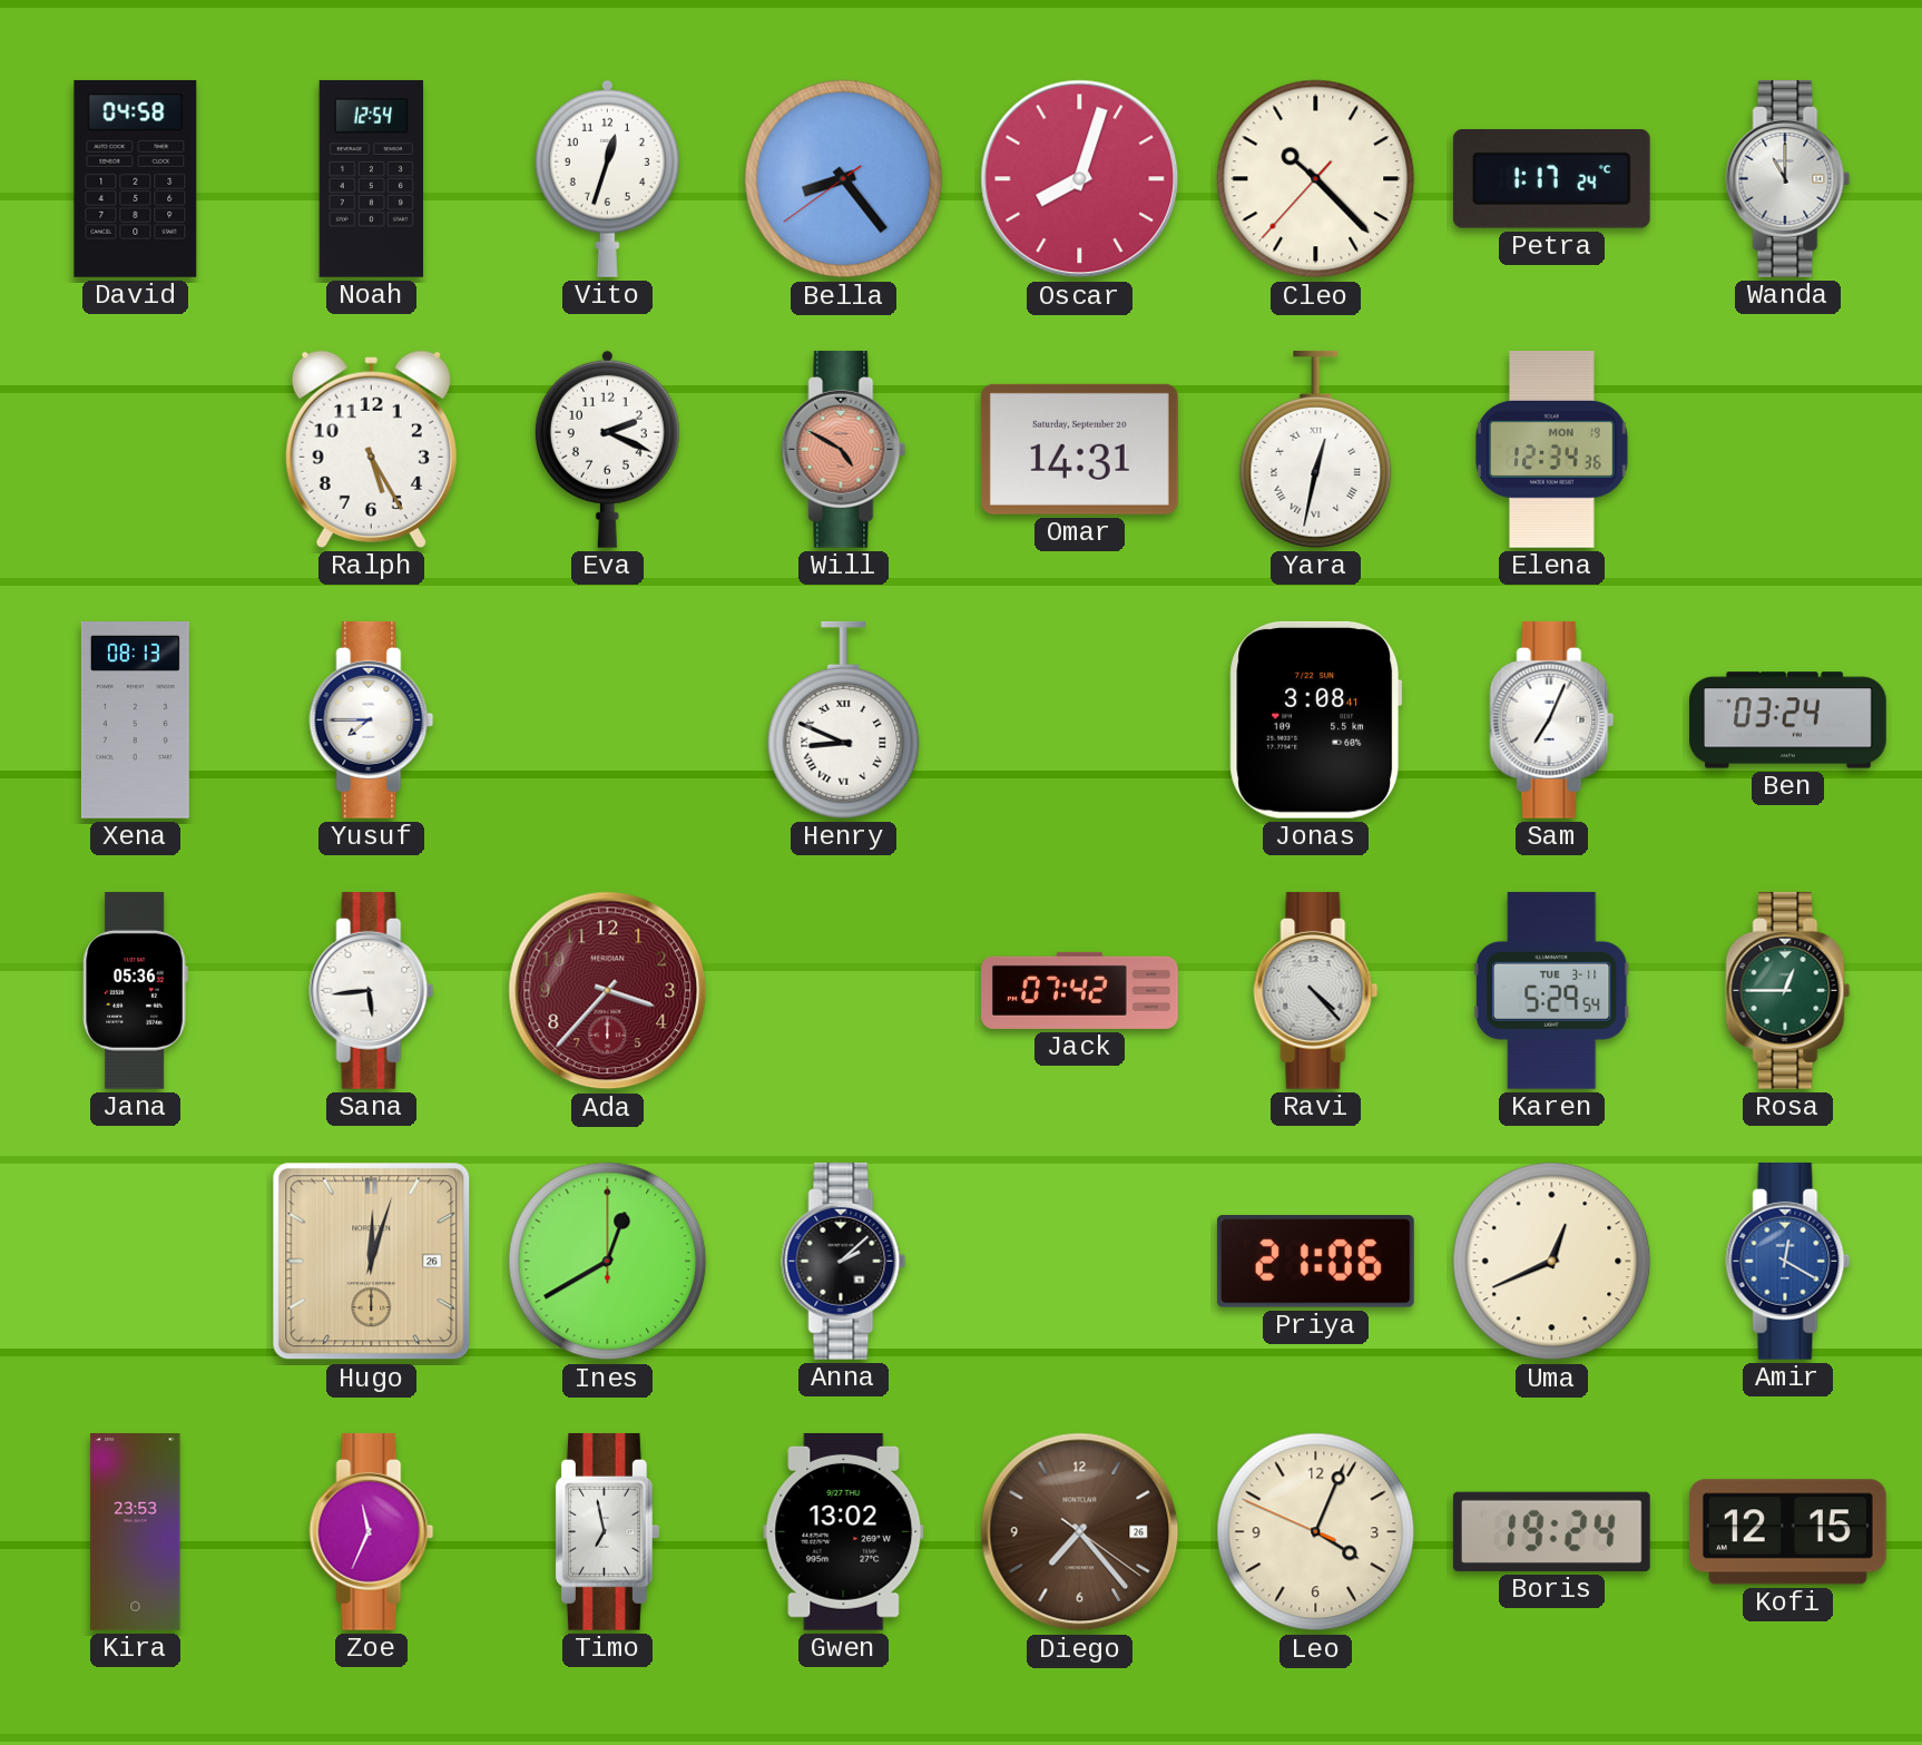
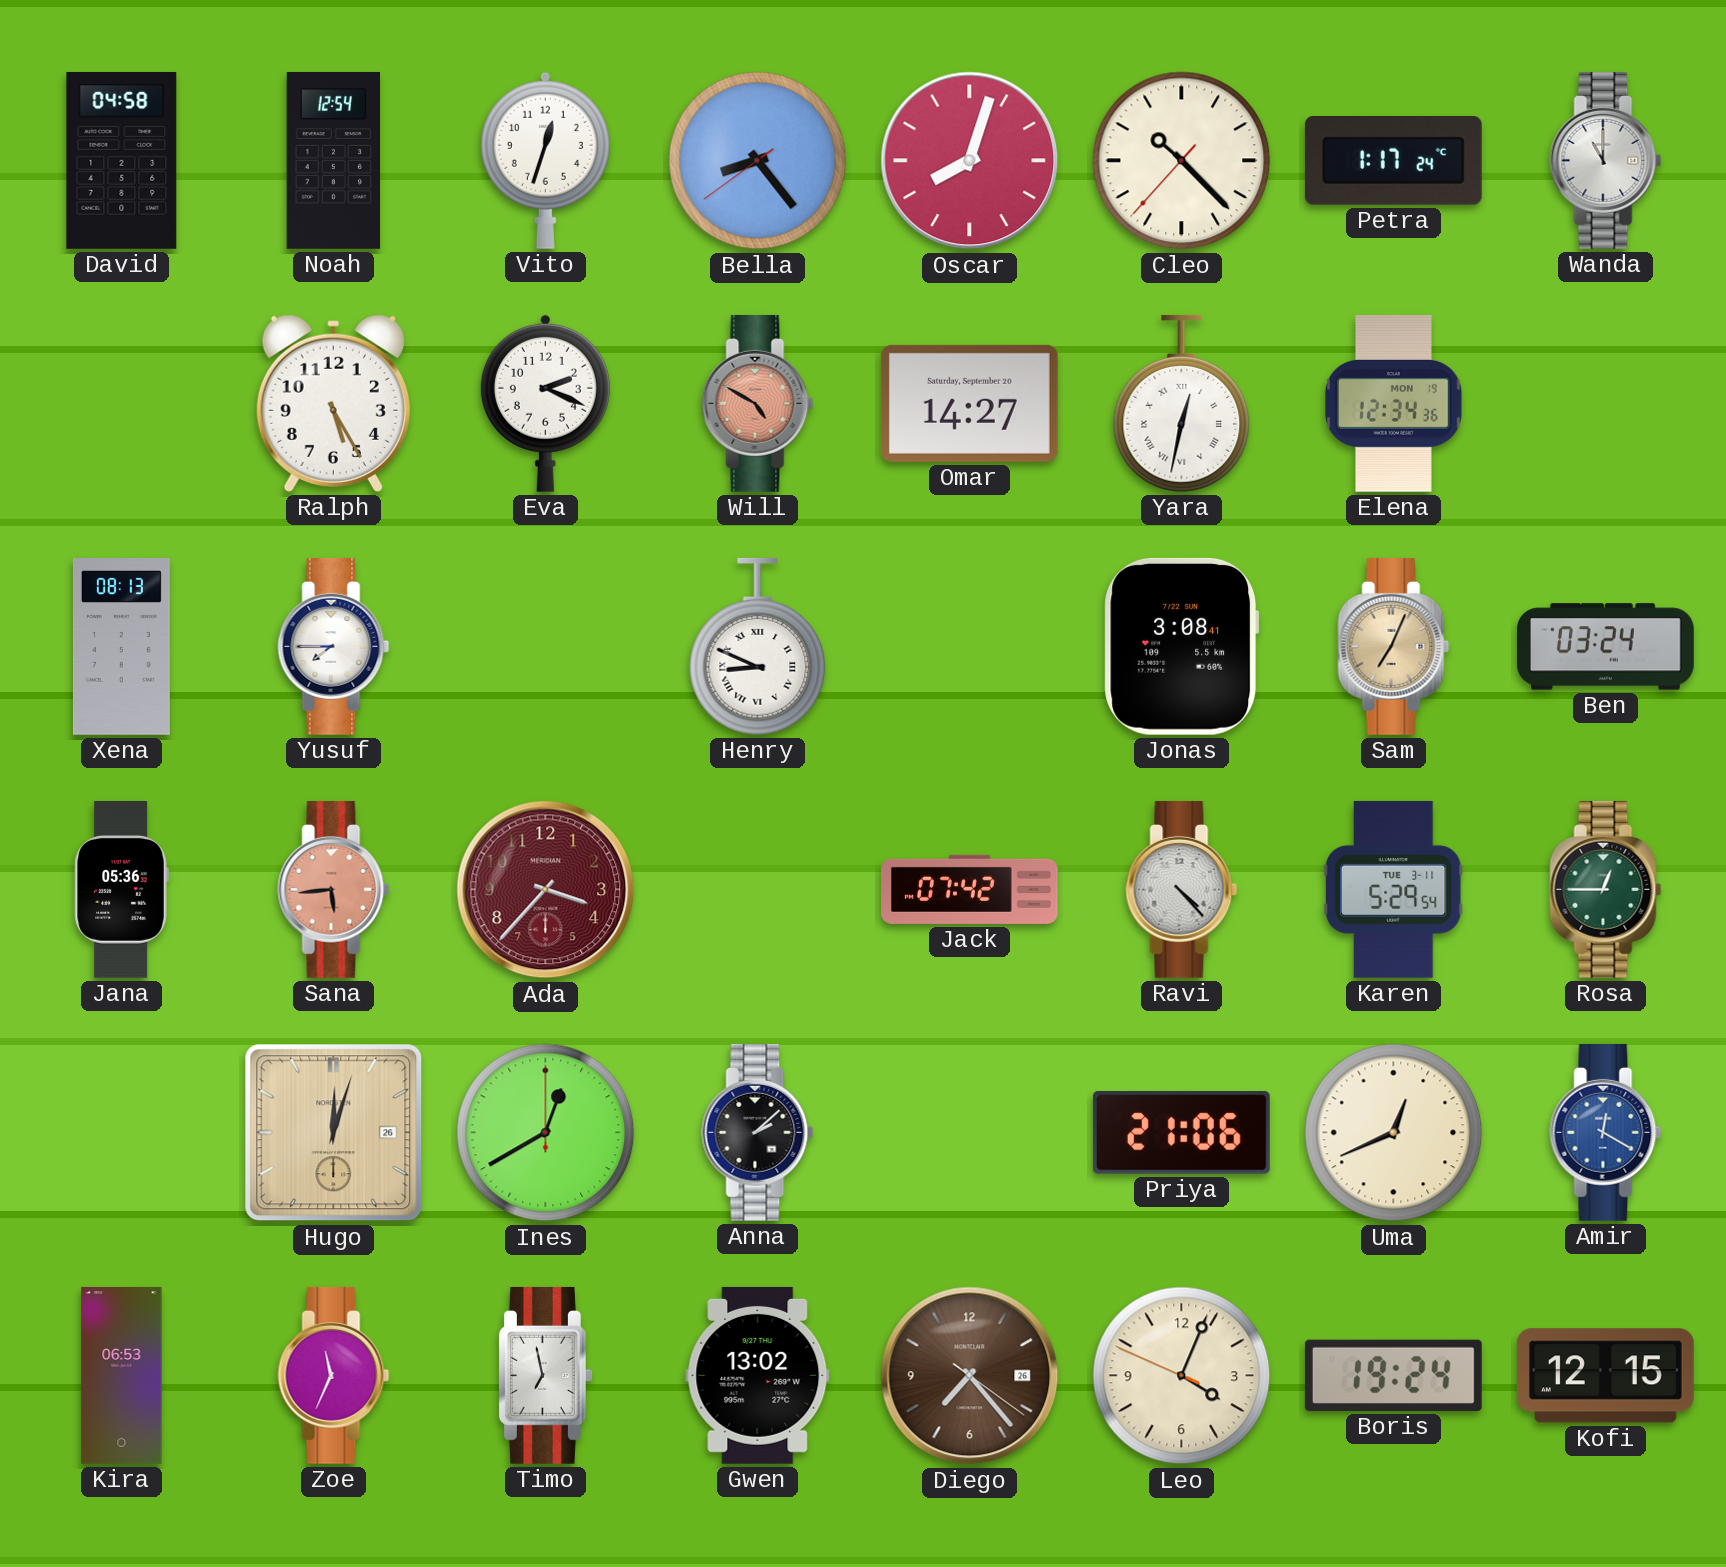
Omar: 14:31 -> 14:27 (969, 403)
Sam dial: white -> champagne (1394, 646)
Sana dial: white -> salmon (334, 889)
Kira: 23:53 -> 06:53 (122, 1376)
